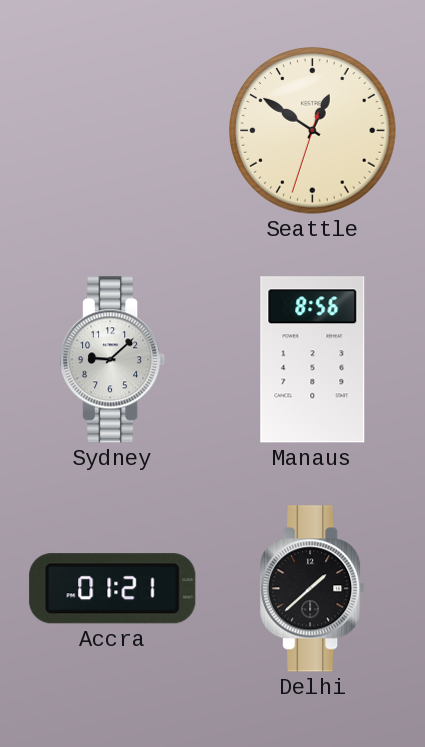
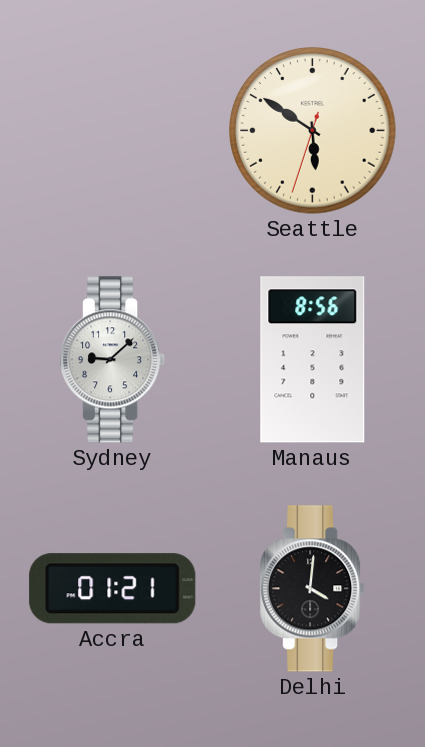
Seattle: 12:50 -> 5:50 (313, 131)
Delhi: 1:38 -> 4:01 (314, 589)
